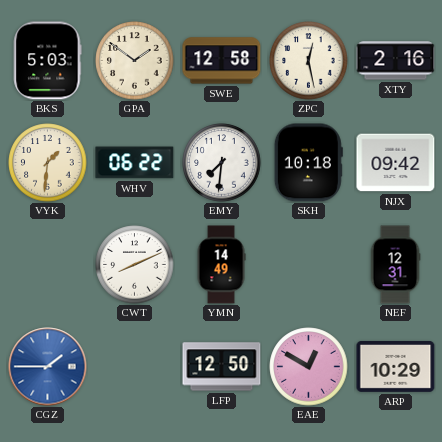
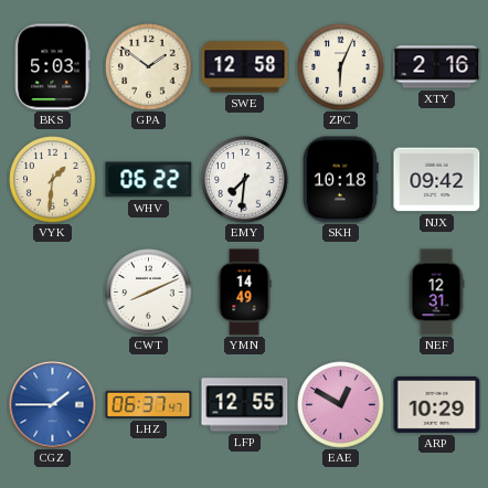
ZPC: 12:28 -> 6:04 (341, 67)
LHZ: none -> 06:37 (149, 404)
LFP: 12:50 -> 12:55 (245, 405)
